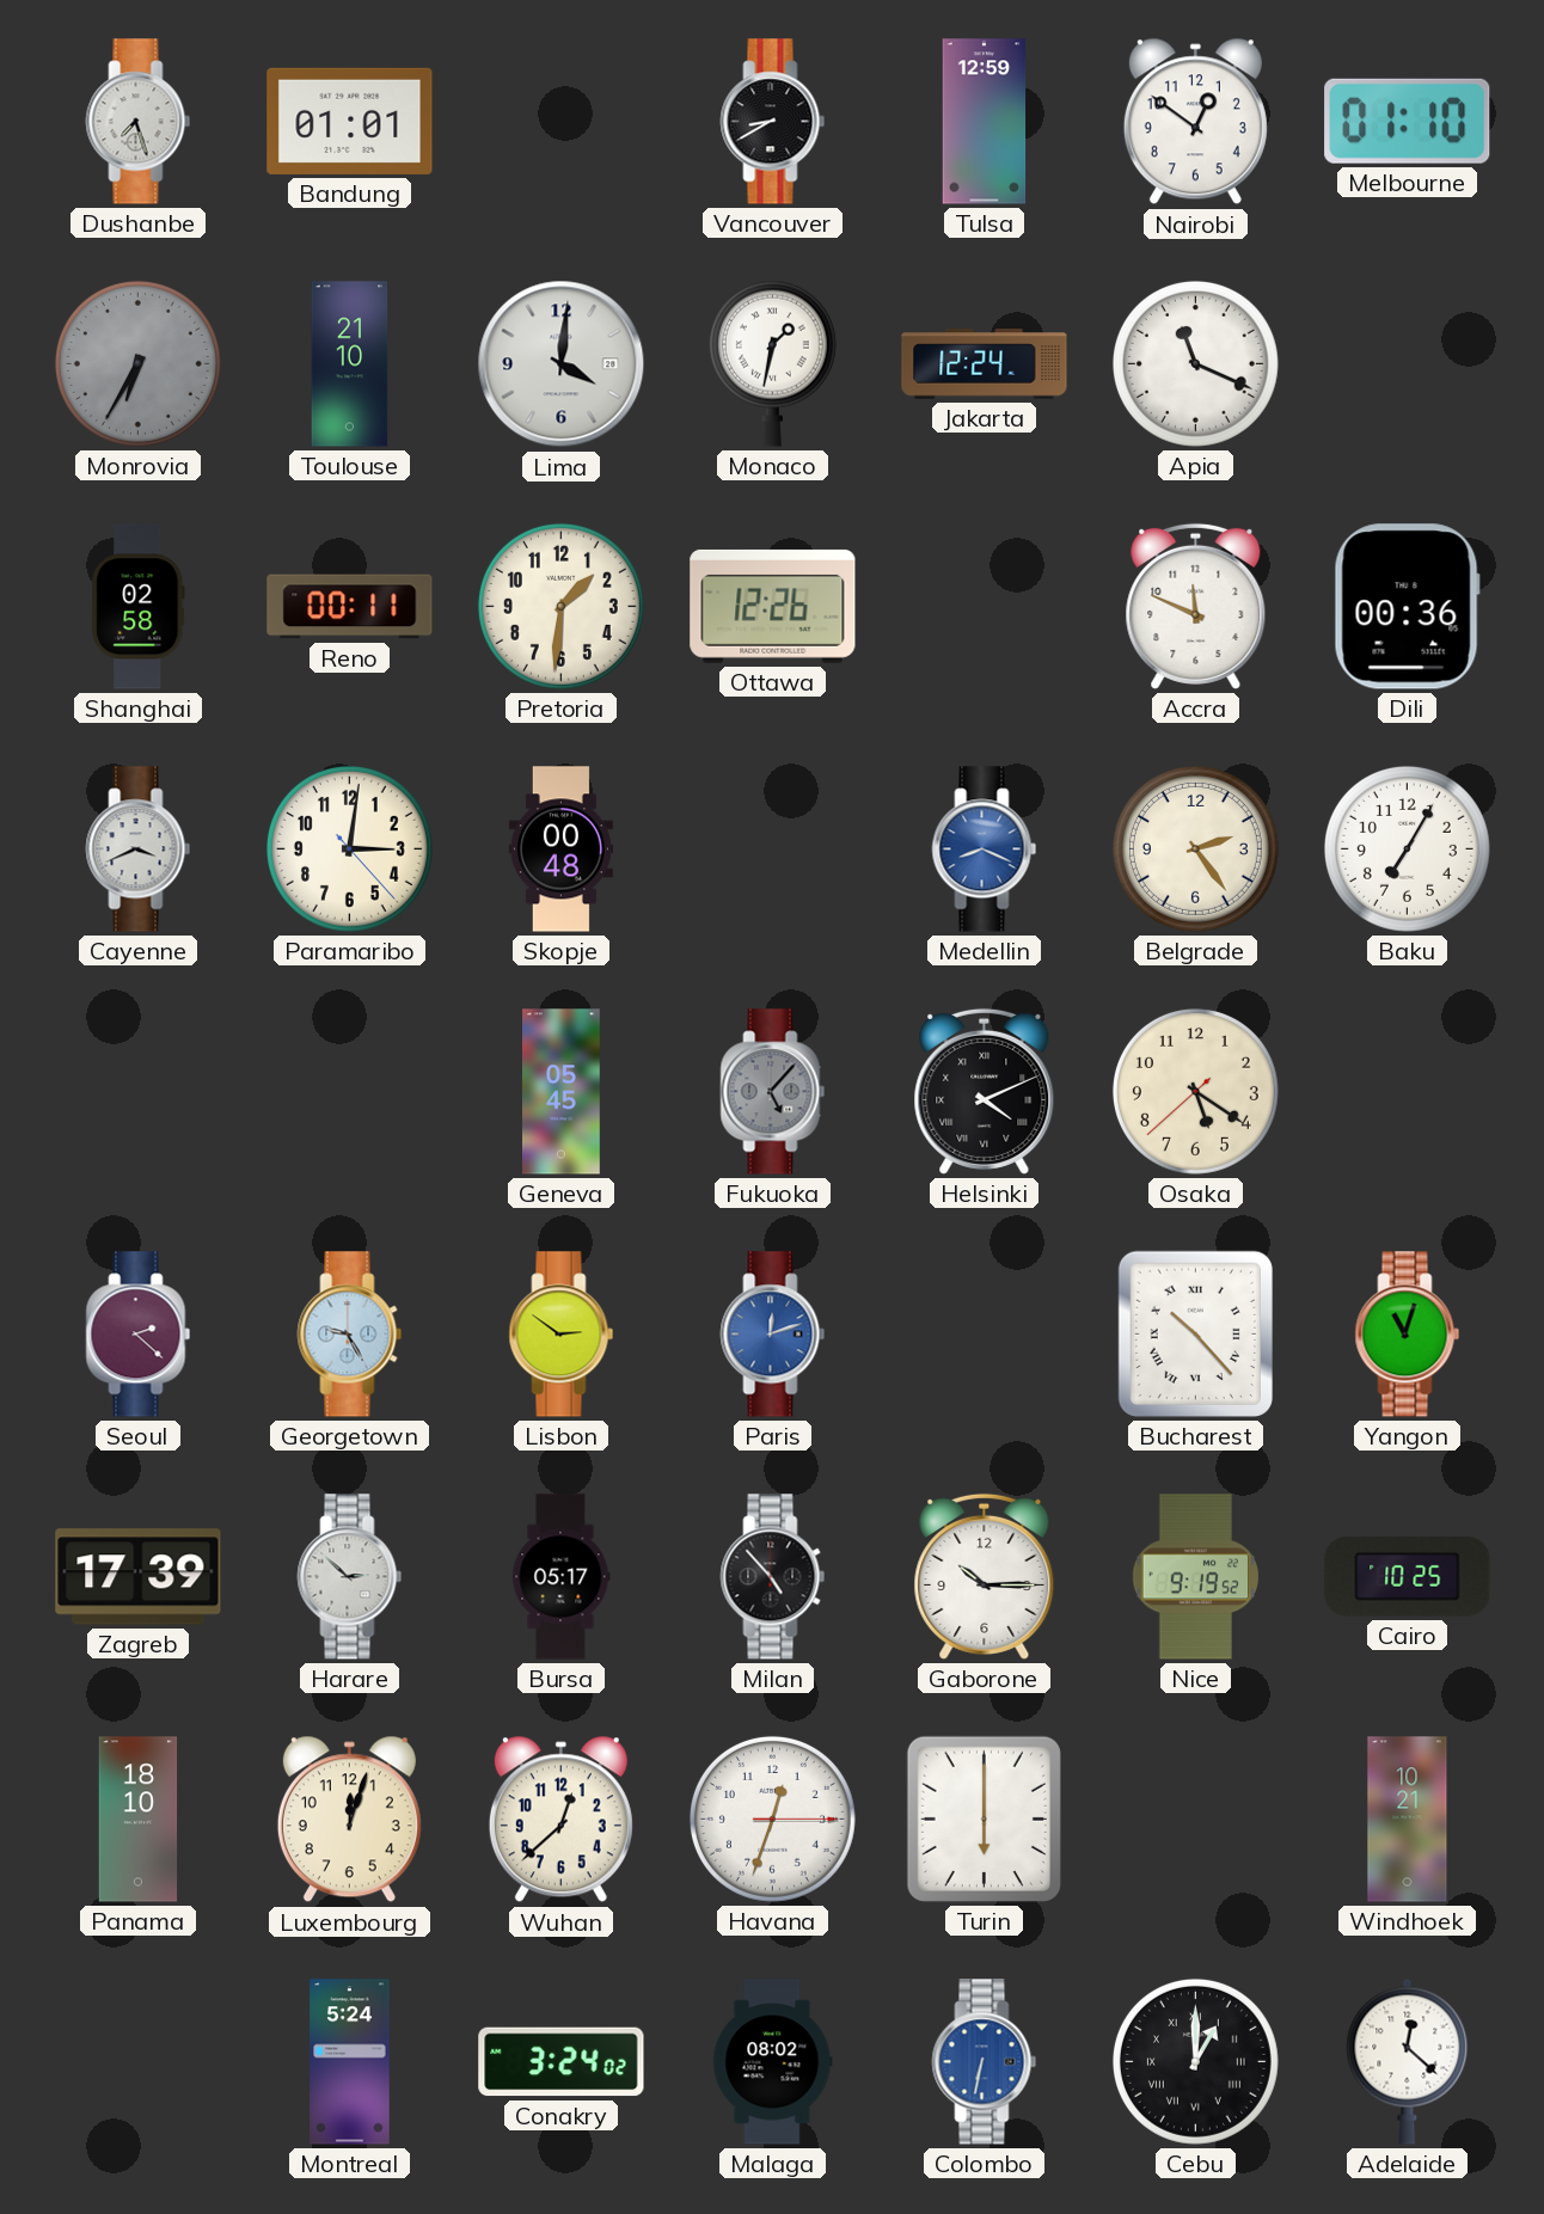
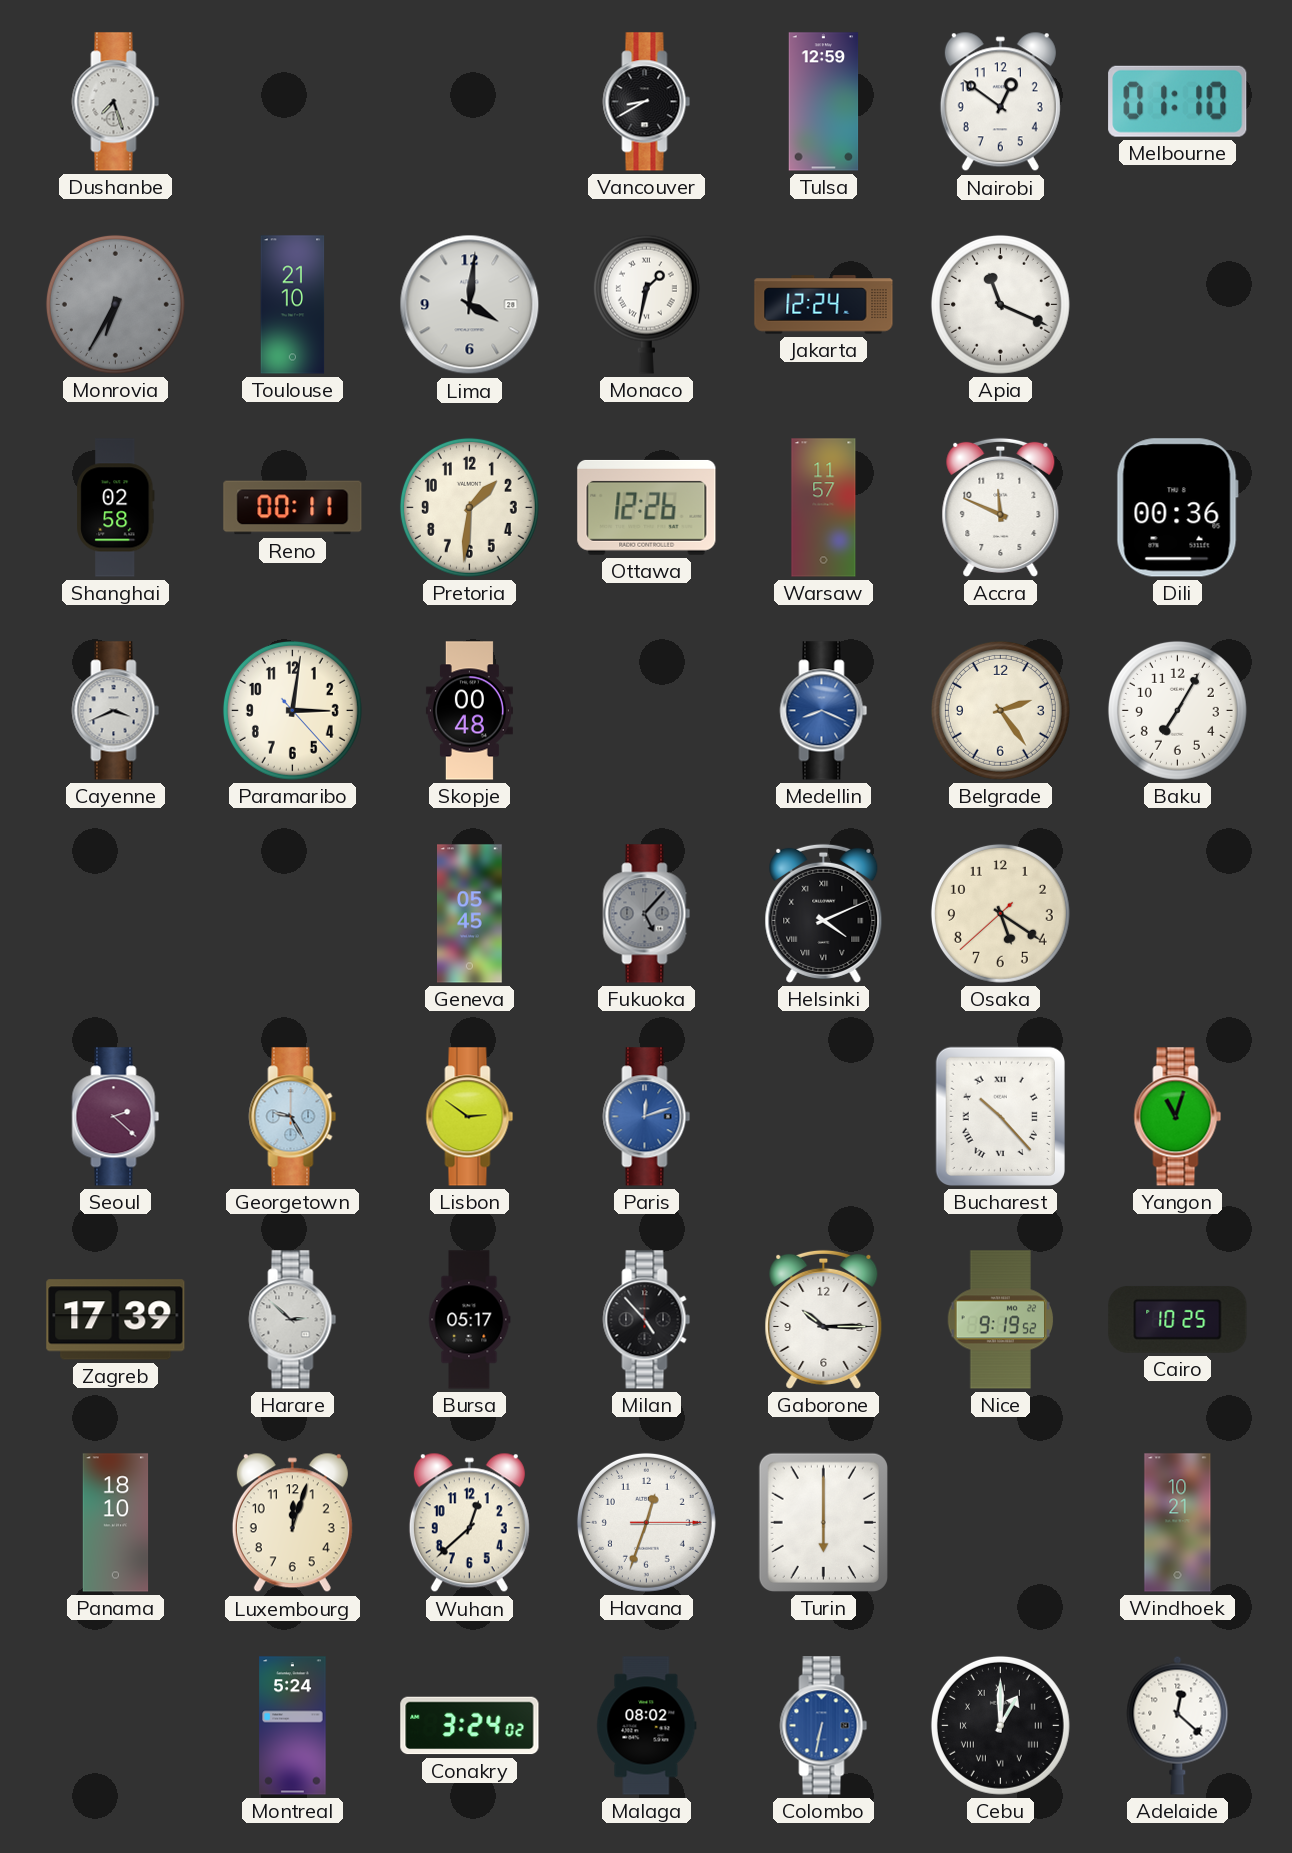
Bandung: 01:01 -> none (350, 121)
Warsaw: none -> 11:57 (824, 508)
